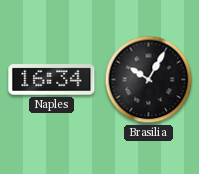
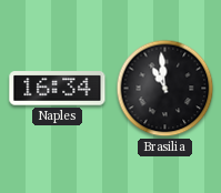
Brasilia: 10:05 -> 10:59 (165, 89)
